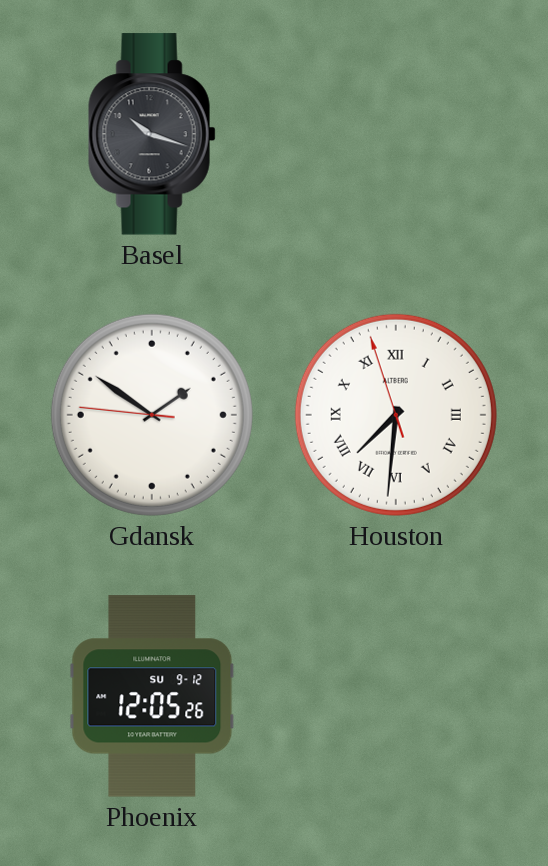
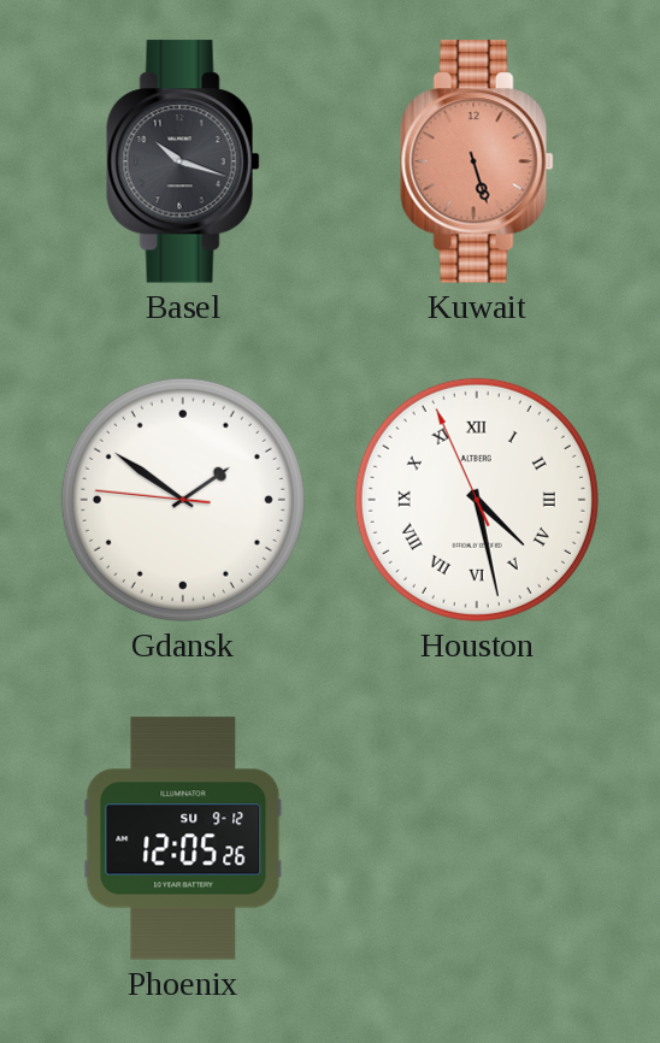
Kuwait: none -> 5:27 (477, 161)
Houston: 7:30 -> 4:27 (477, 500)
